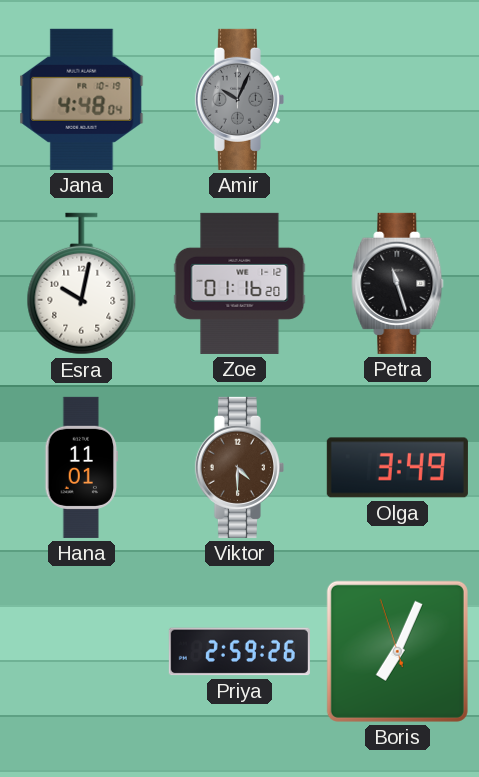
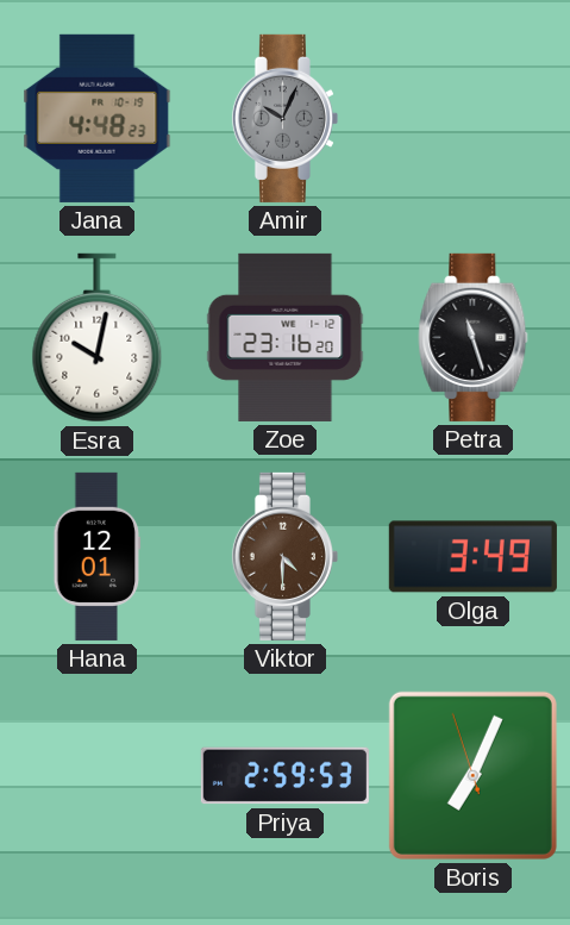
Jana: 4:48:04 -> 4:48:23 (98, 118)
Zoe: 01:16 -> 23:16 (286, 337)
Hana: 11:01 -> 12:01 (98, 556)
Priya: 2:59:26 -> 2:59:53 (284, 776)
